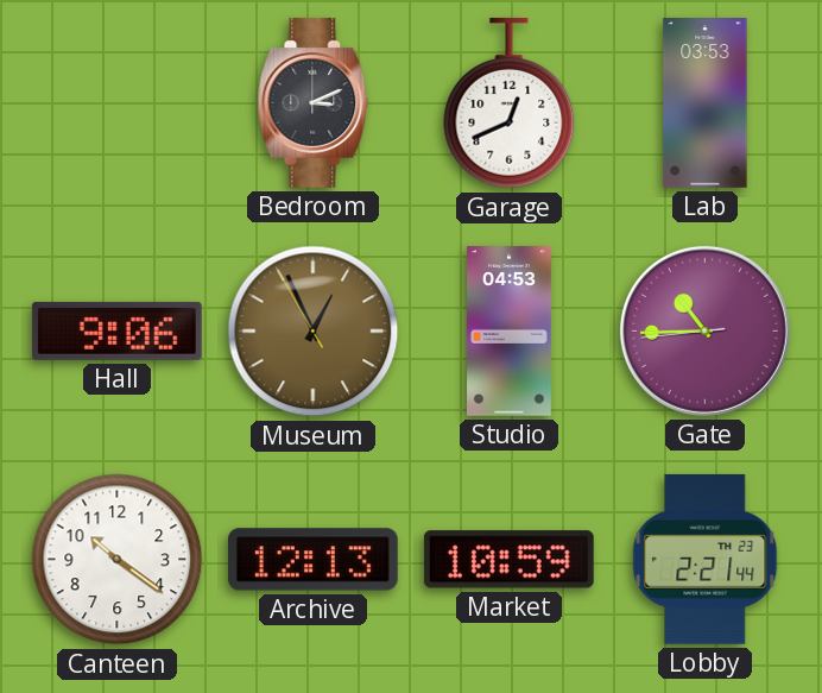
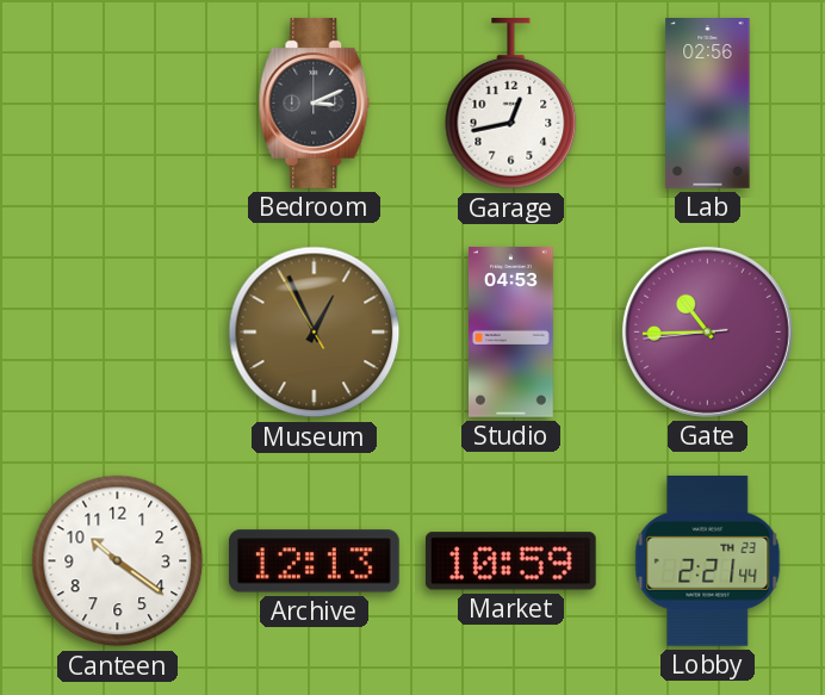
Garage: 12:41 -> 12:43 (511, 104)
Lab: 03:53 -> 02:56 (708, 104)
Hall: 9:06 -> none (116, 330)
